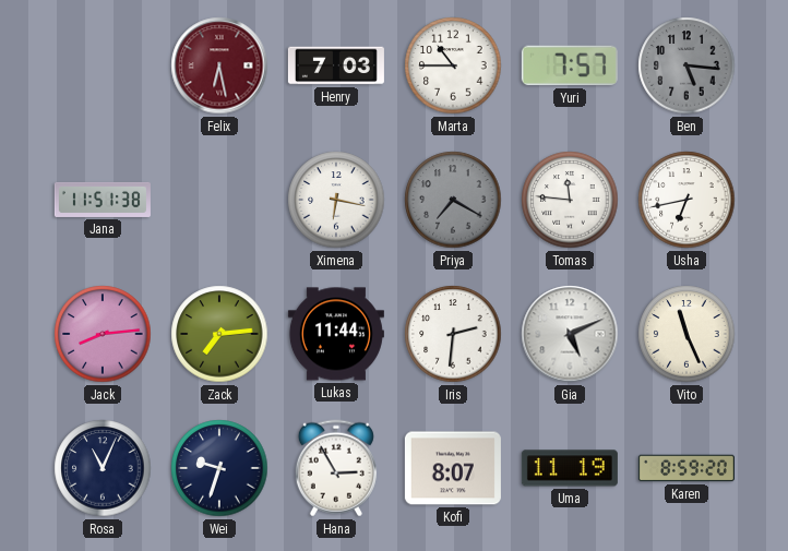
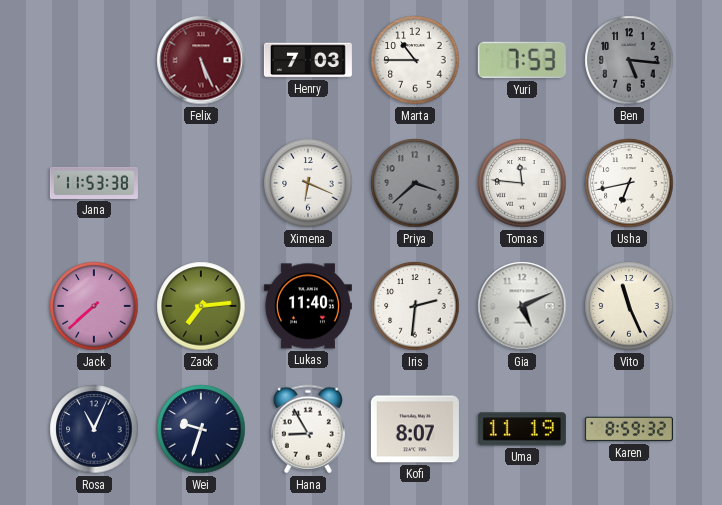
Felix: 6:28 -> 5:26 (201, 60)
Yuri: 7:57 -> 7:53 (522, 60)
Jana: 11:51 -> 11:53 (94, 183)
Ximena: 6:17 -> 6:19 (308, 183)
Priya: 7:20 -> 3:38 (415, 183)
Jack: 8:14 -> 7:38 (94, 306)
Lukas: 11:44 -> 11:40 (308, 306)
Hana: 2:55 -> 8:55 (308, 429)
Karen: 8:59:20 -> 8:59:32 (629, 429)
